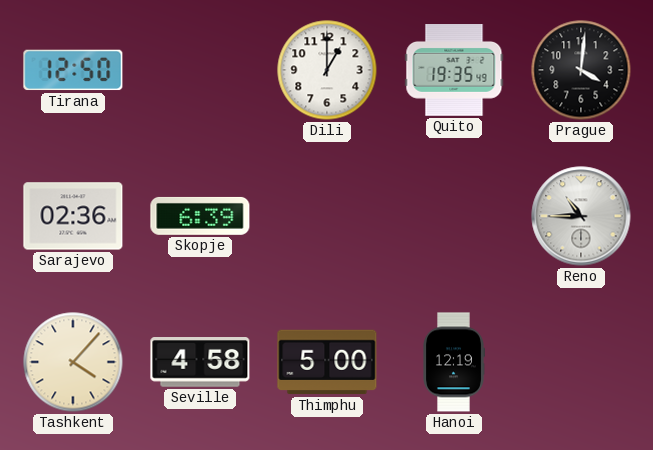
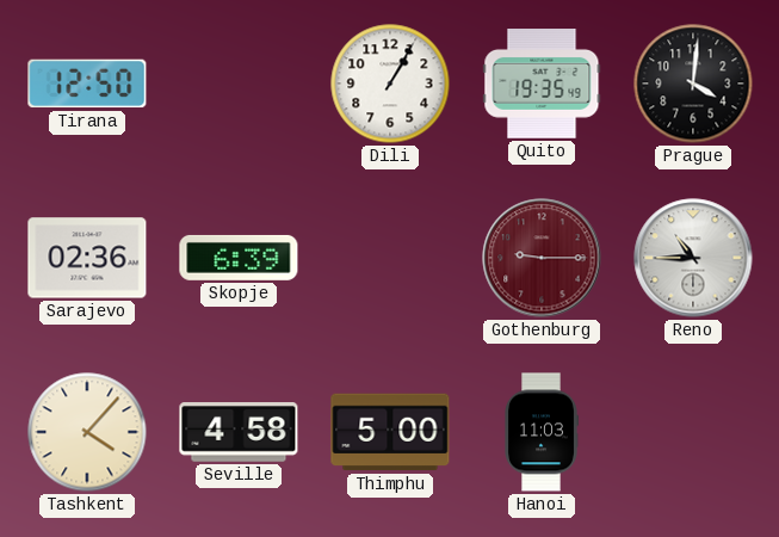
Dili: 1:00 -> 1:05 (390, 84)
Gothenburg: none -> 9:15 (542, 258)
Hanoi: 12:19 -> 11:03 (542, 432)
